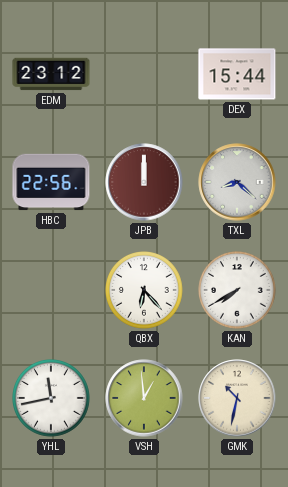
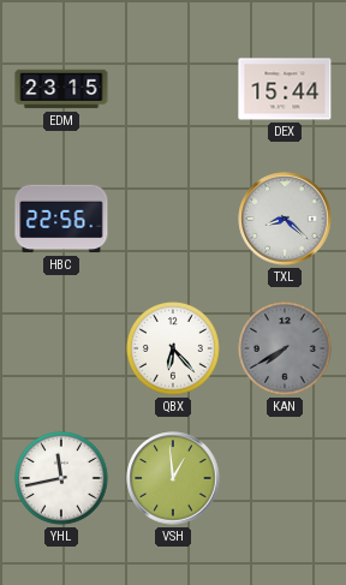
EDM: 23:12 -> 23:15 (61, 89)
JPB: 12:00 -> none (144, 182)
KAN dial: white -> grey (286, 350)
GMK: 10:32 -> none (237, 398)
